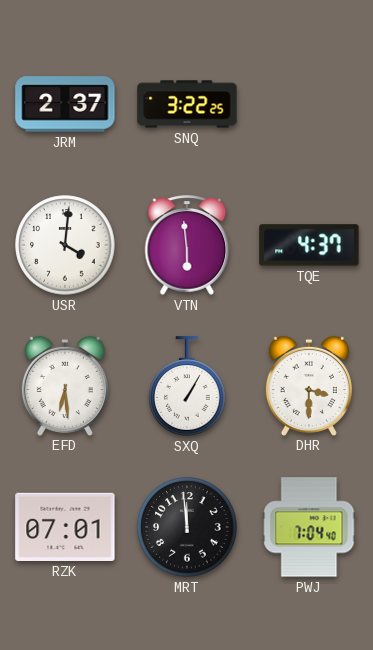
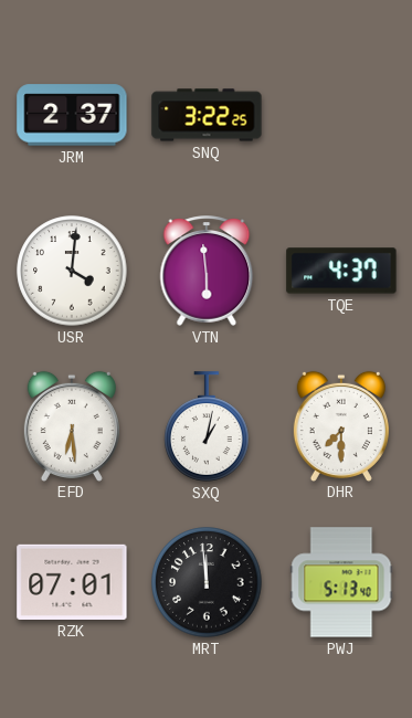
SXQ: 1:05 -> 1:02 (207, 426)
DHR: 3:30 -> 7:30 (341, 425)
PWJ: 7:04 -> 5:13 (341, 582)
